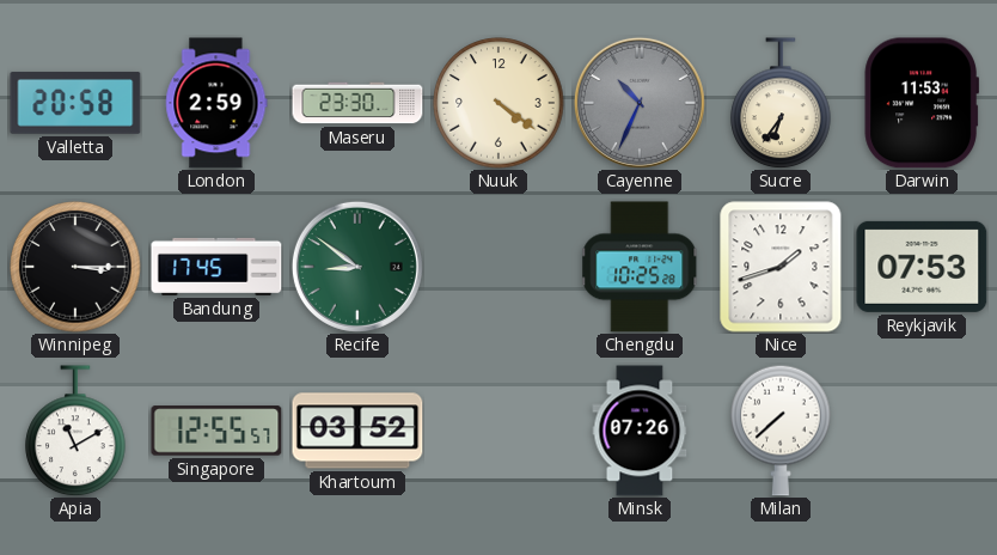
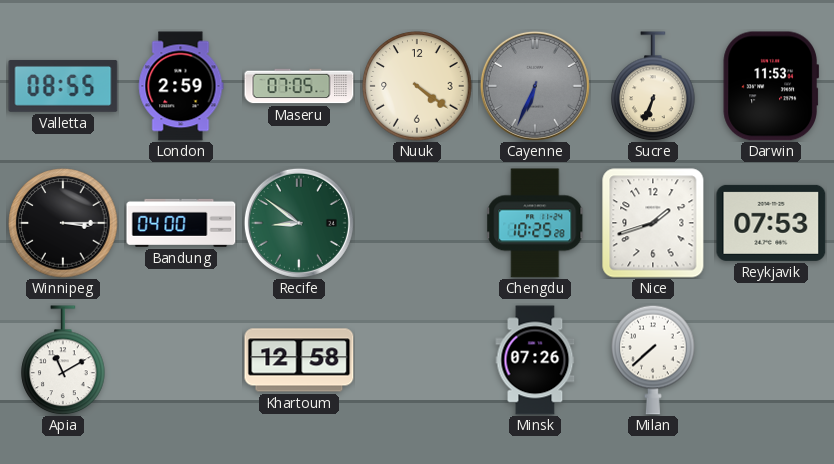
Valletta: 20:58 -> 08:55 (63, 86)
Maseru: 23:30 -> 07:05 (299, 86)
Cayenne: 10:34 -> 6:34 (535, 86)
Sucre: 6:36 -> 6:34 (653, 86)
Bandung: 17:45 -> 04:00 (181, 223)
Singapore: 12:55 -> none (216, 431)
Khartoum: 03:52 -> 12:58 (299, 360)
